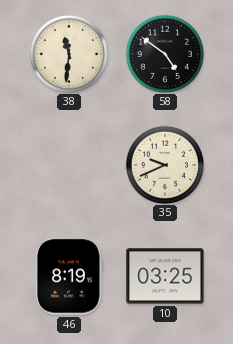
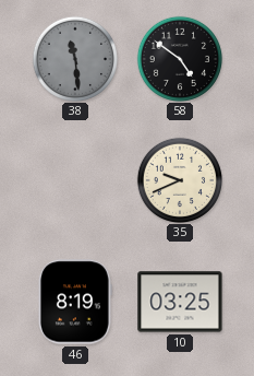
38: 11:31 -> 11:29 (74, 58)
38 dial: cream -> grey (74, 58)
